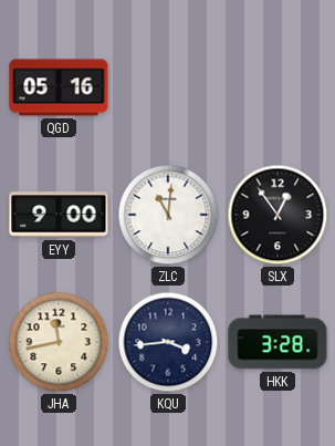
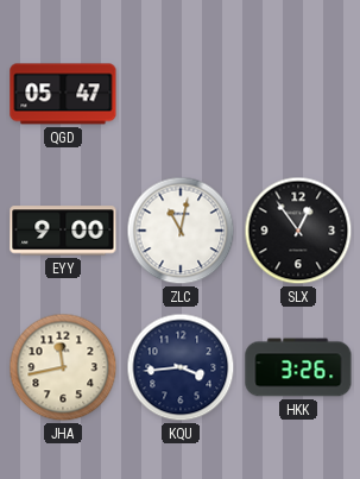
QGD: 05:16 -> 05:47 (63, 94)
ZLC: 11:01 -> 11:02 (181, 231)
HKK: 3:28 -> 3:26 (298, 367)
